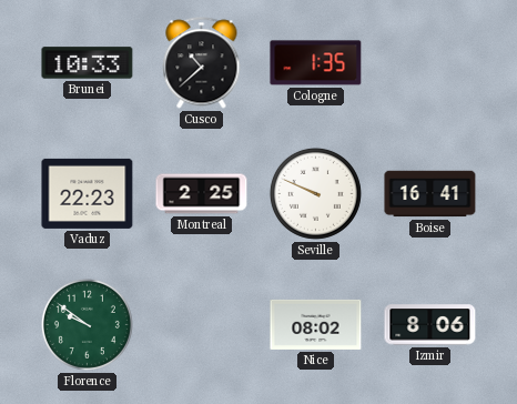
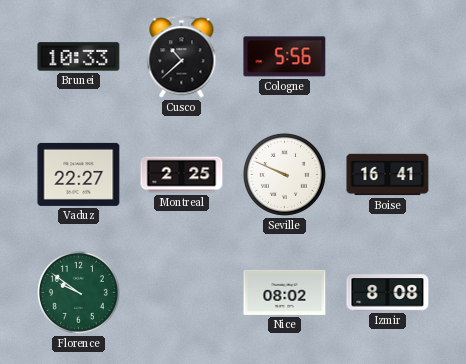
Cologne: 1:35 -> 5:56 (285, 57)
Vaduz: 22:23 -> 22:27 (79, 174)
Izmir: 8:06 -> 8:08 (388, 293)
